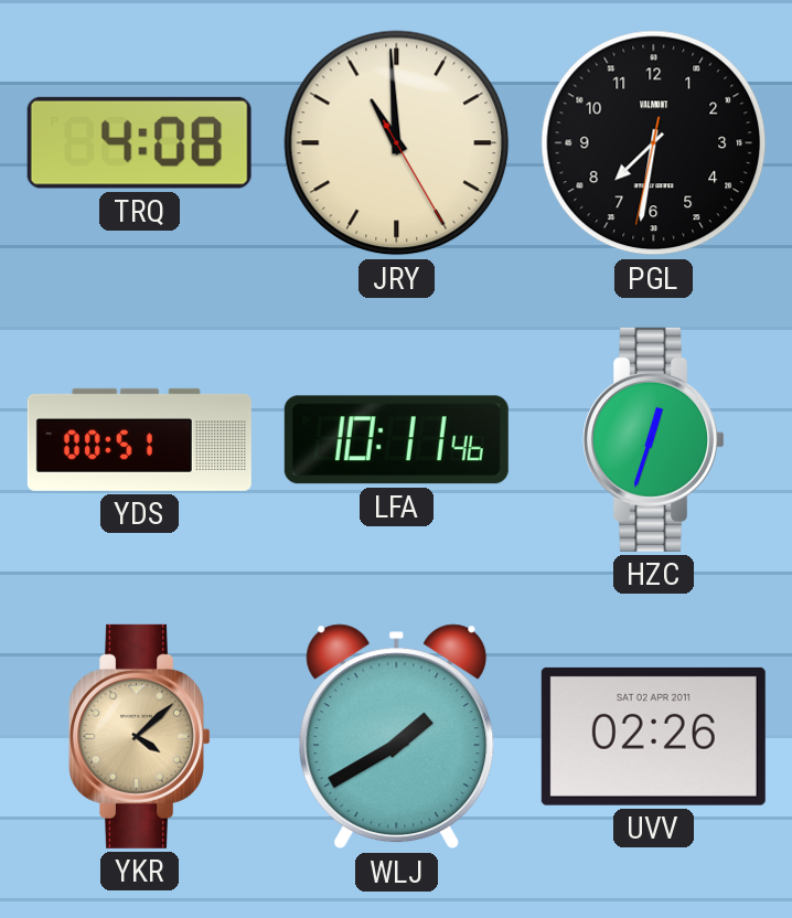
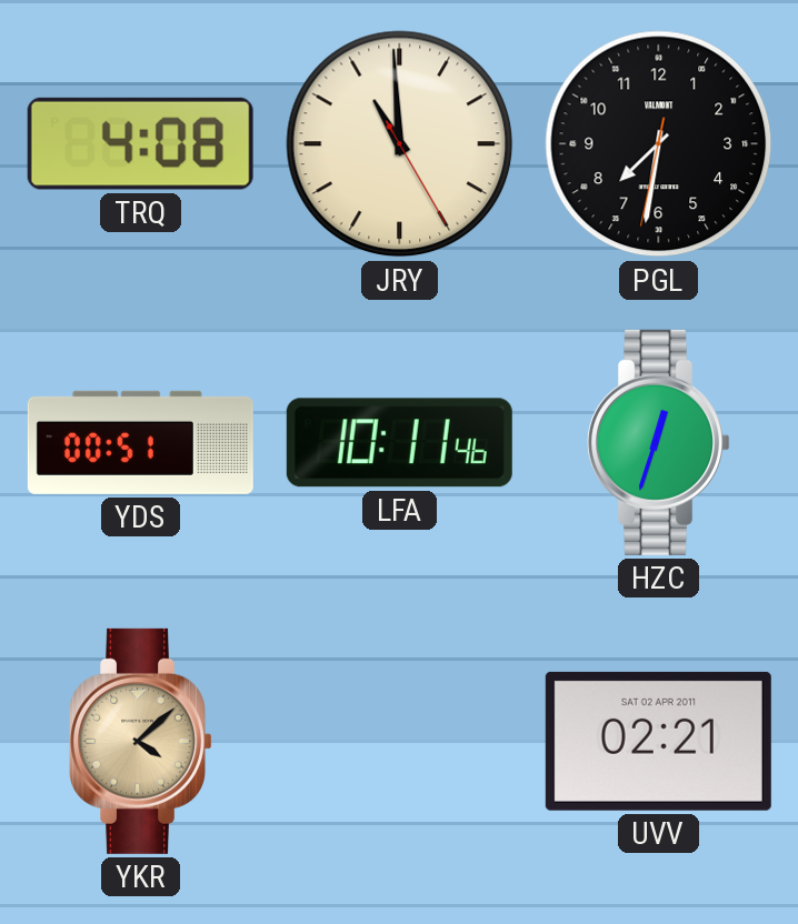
WLJ: 1:40 -> none (397, 737)
UVV: 02:26 -> 02:21 (658, 741)
